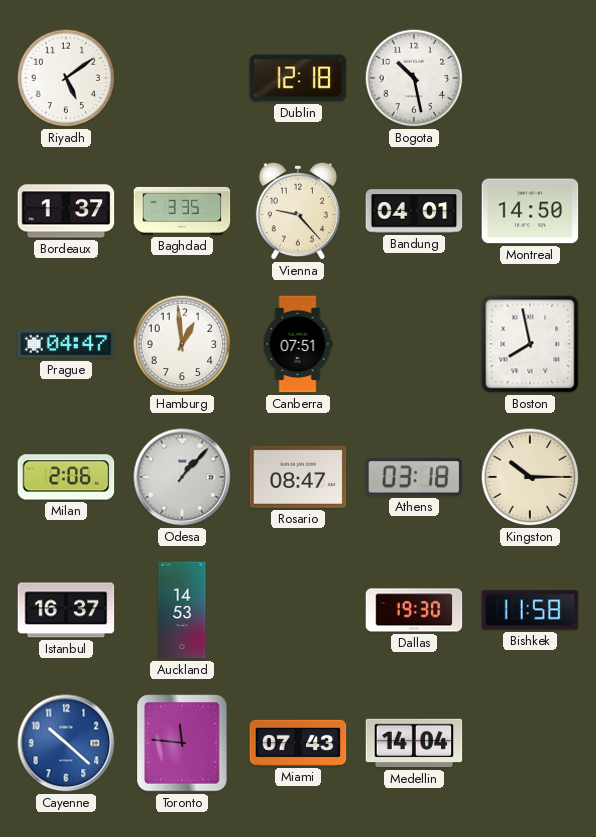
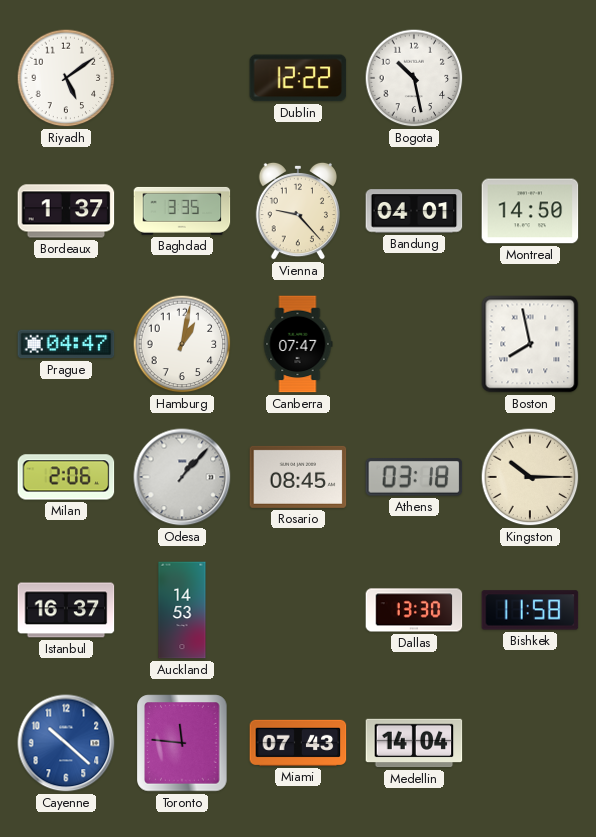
Dublin: 12:18 -> 12:22 (298, 78)
Hamburg: 12:59 -> 1:02 (182, 344)
Canberra: 07:51 -> 07:47 (298, 344)
Rosario: 08:47 -> 08:45 (298, 477)
Dallas: 19:30 -> 13:30 (414, 610)
